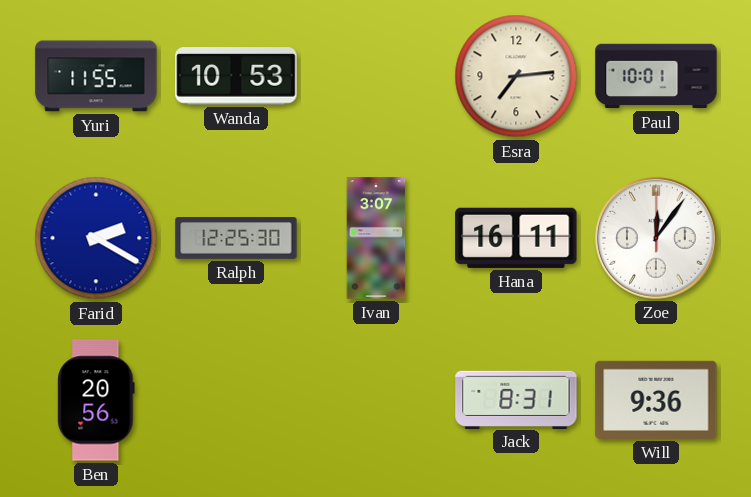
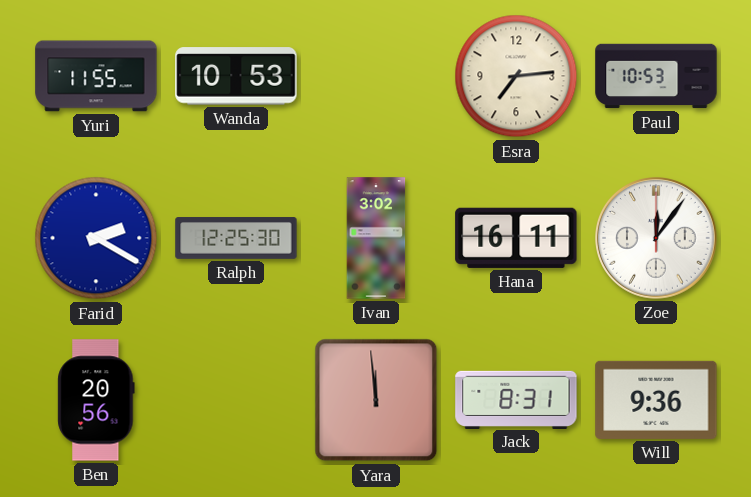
Paul: 10:01 -> 10:53 (656, 76)
Ivan: 3:07 -> 3:02 (376, 238)
Yara: none -> 11:59 (376, 400)
